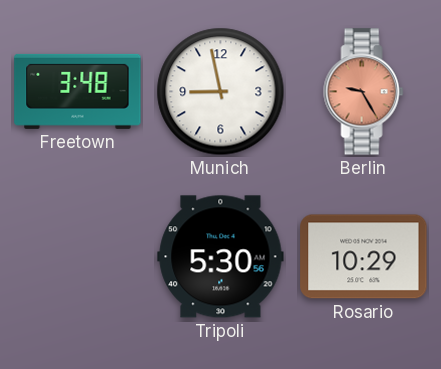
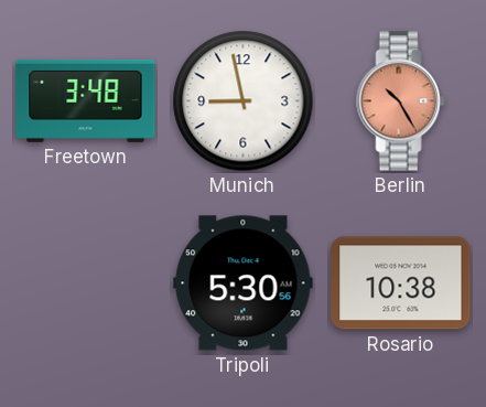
Berlin: 9:25 -> 10:25 (401, 101)
Rosario: 10:29 -> 10:38 (401, 283)
